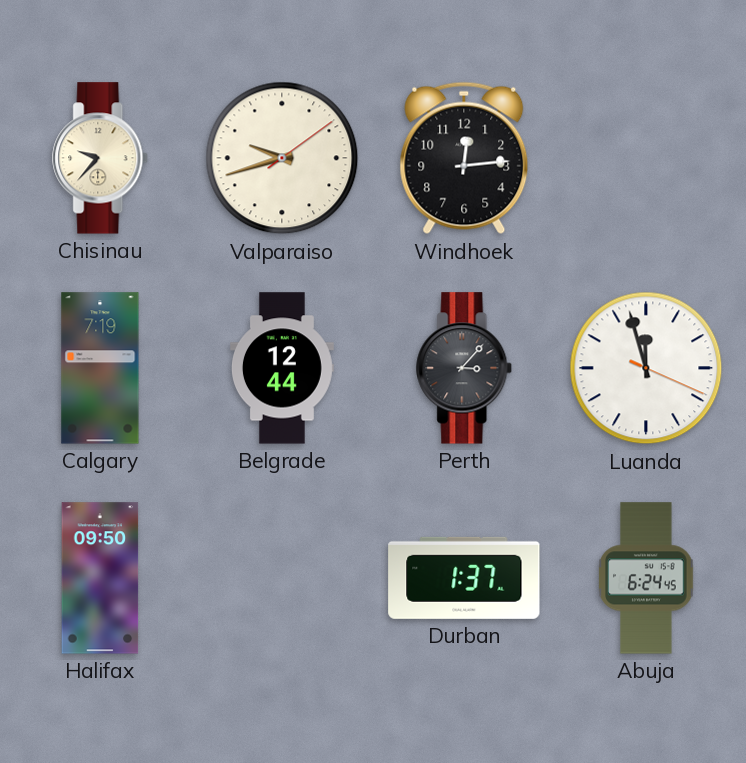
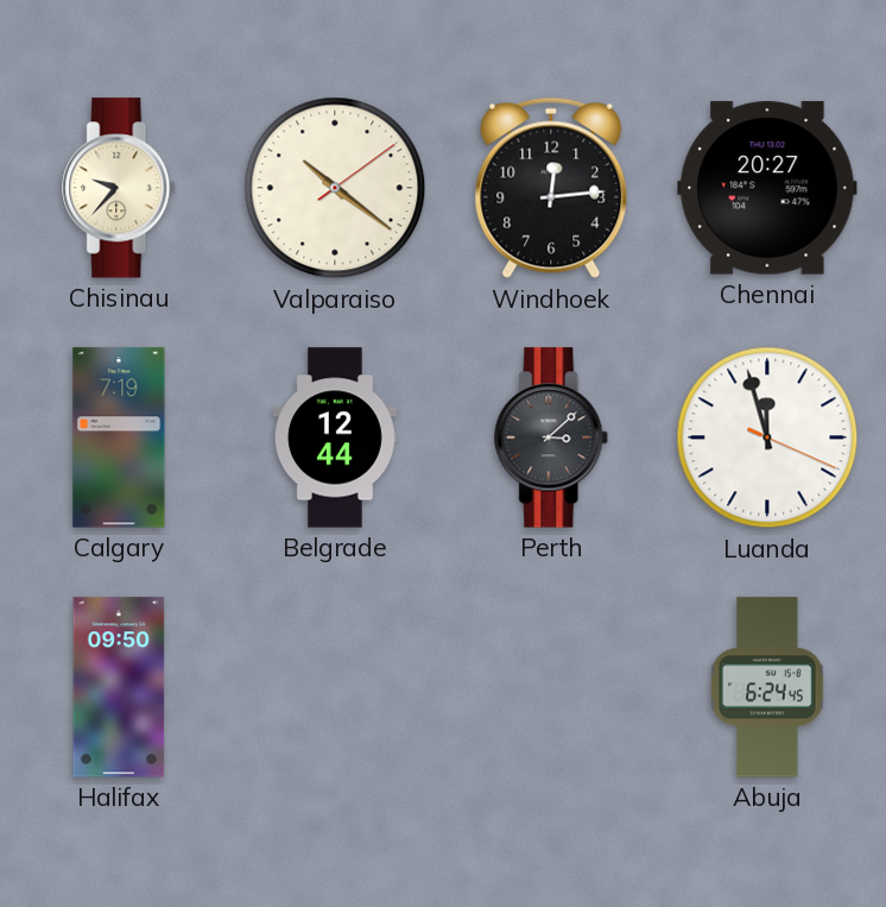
Valparaiso: 9:42 -> 10:21 (335, 188)
Chennai: none -> 20:27 (767, 188)
Perth: 3:07 -> 3:08 (552, 437)
Durban: 1:37 -> none (464, 578)
